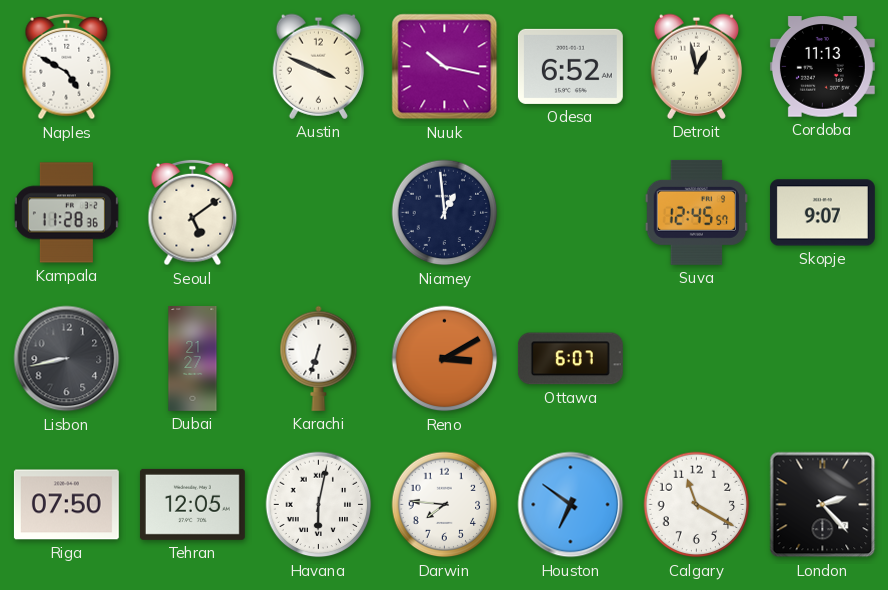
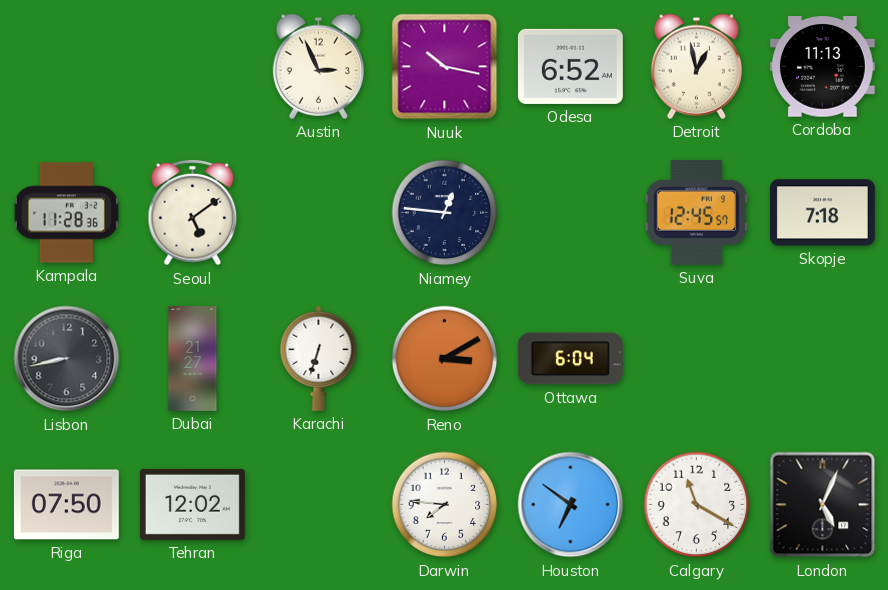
Naples: 4:50 -> none (67, 67)
Austin: 3:49 -> 2:56 (318, 66)
Niamey: 12:59 -> 12:46 (445, 213)
Skopje: 9:07 -> 7:18 (822, 213)
Ottawa: 6:07 -> 6:04 (570, 359)
Tehran: 12:05 -> 12:02 (192, 504)
Havana: 6:02 -> none (319, 505)
London: 2:23 -> 5:04 (823, 505)
